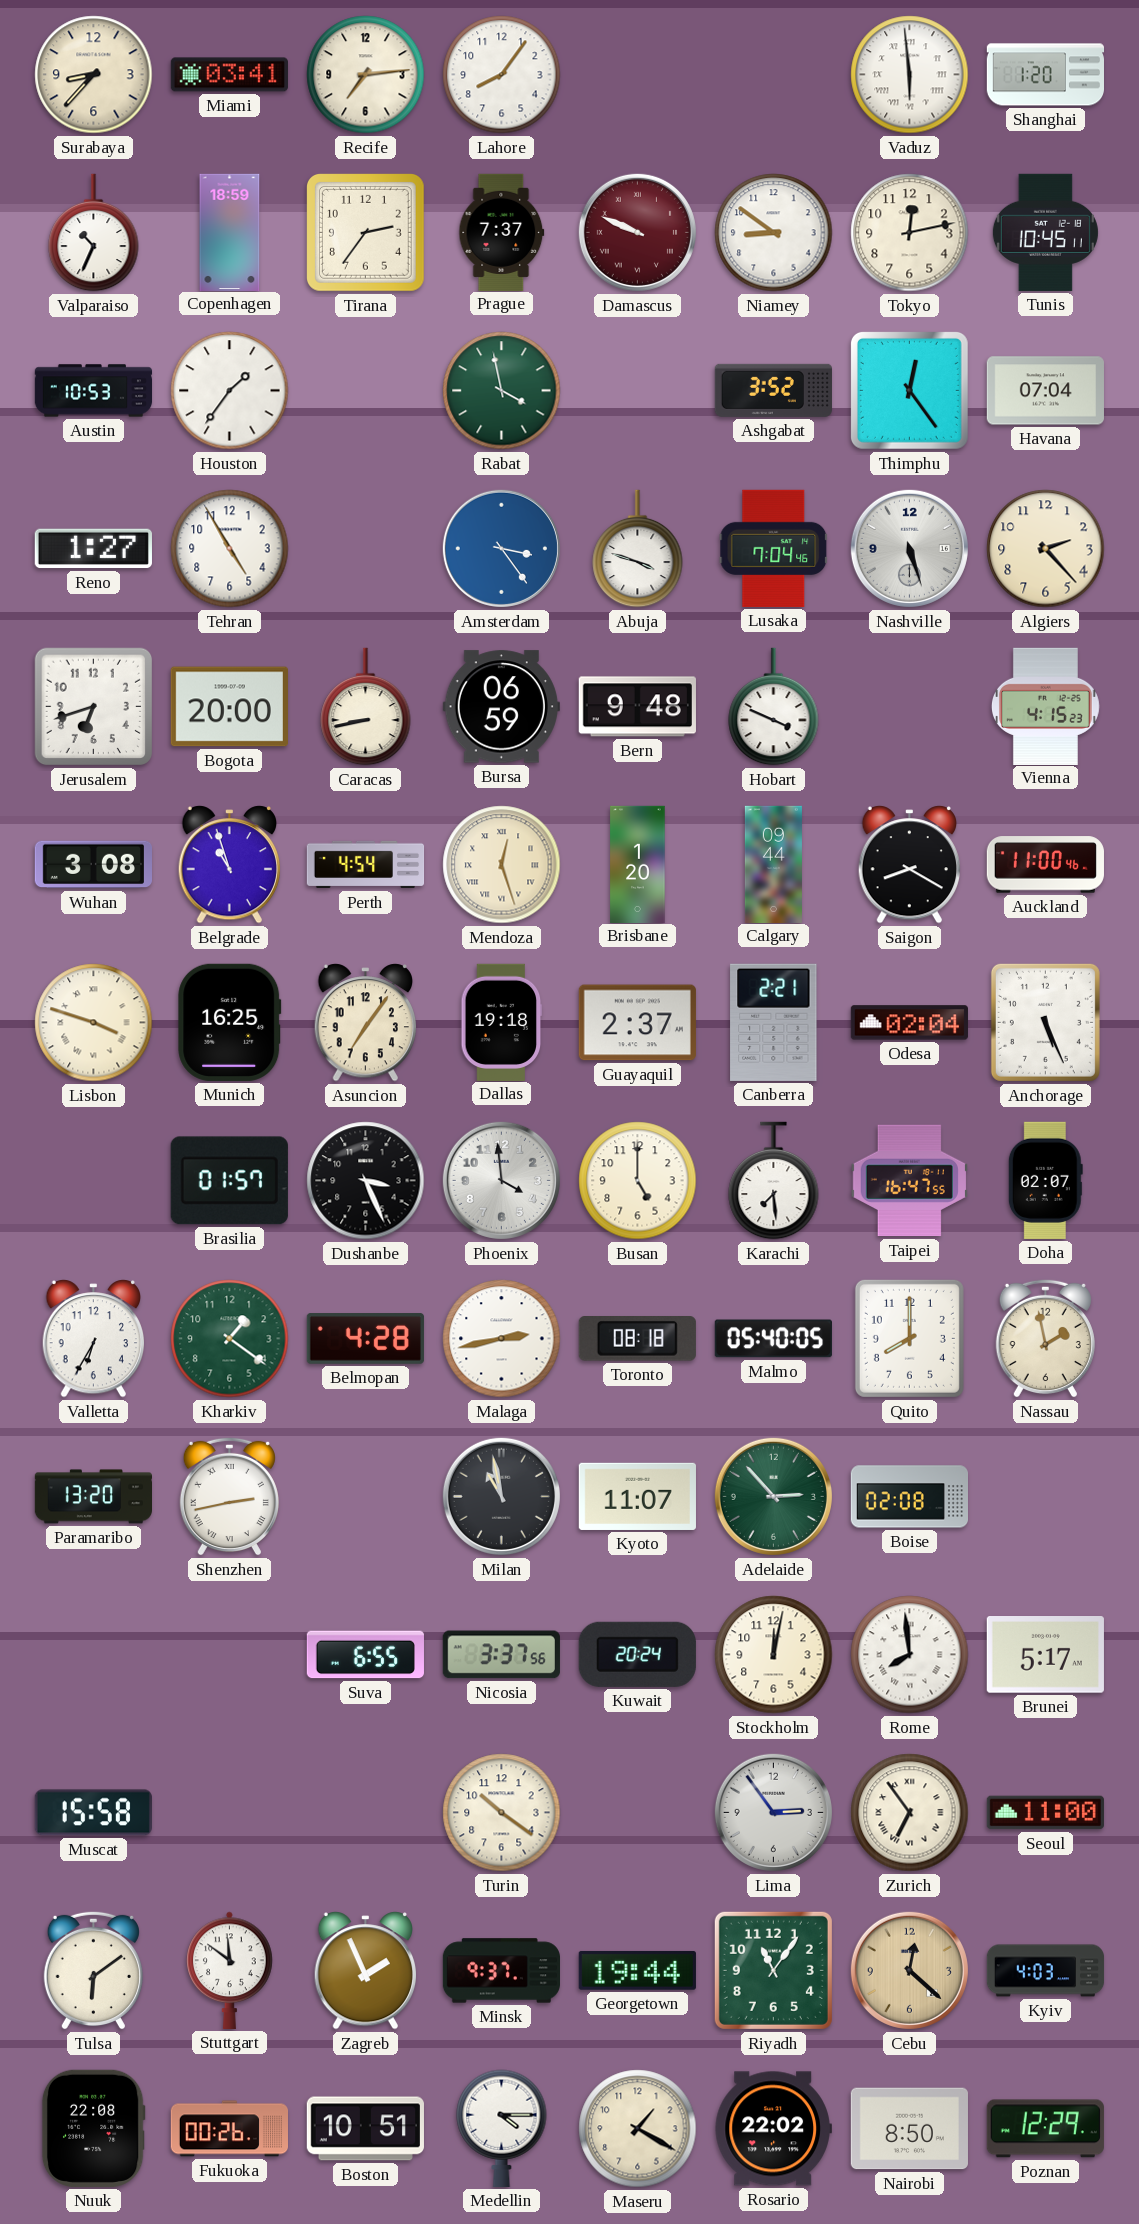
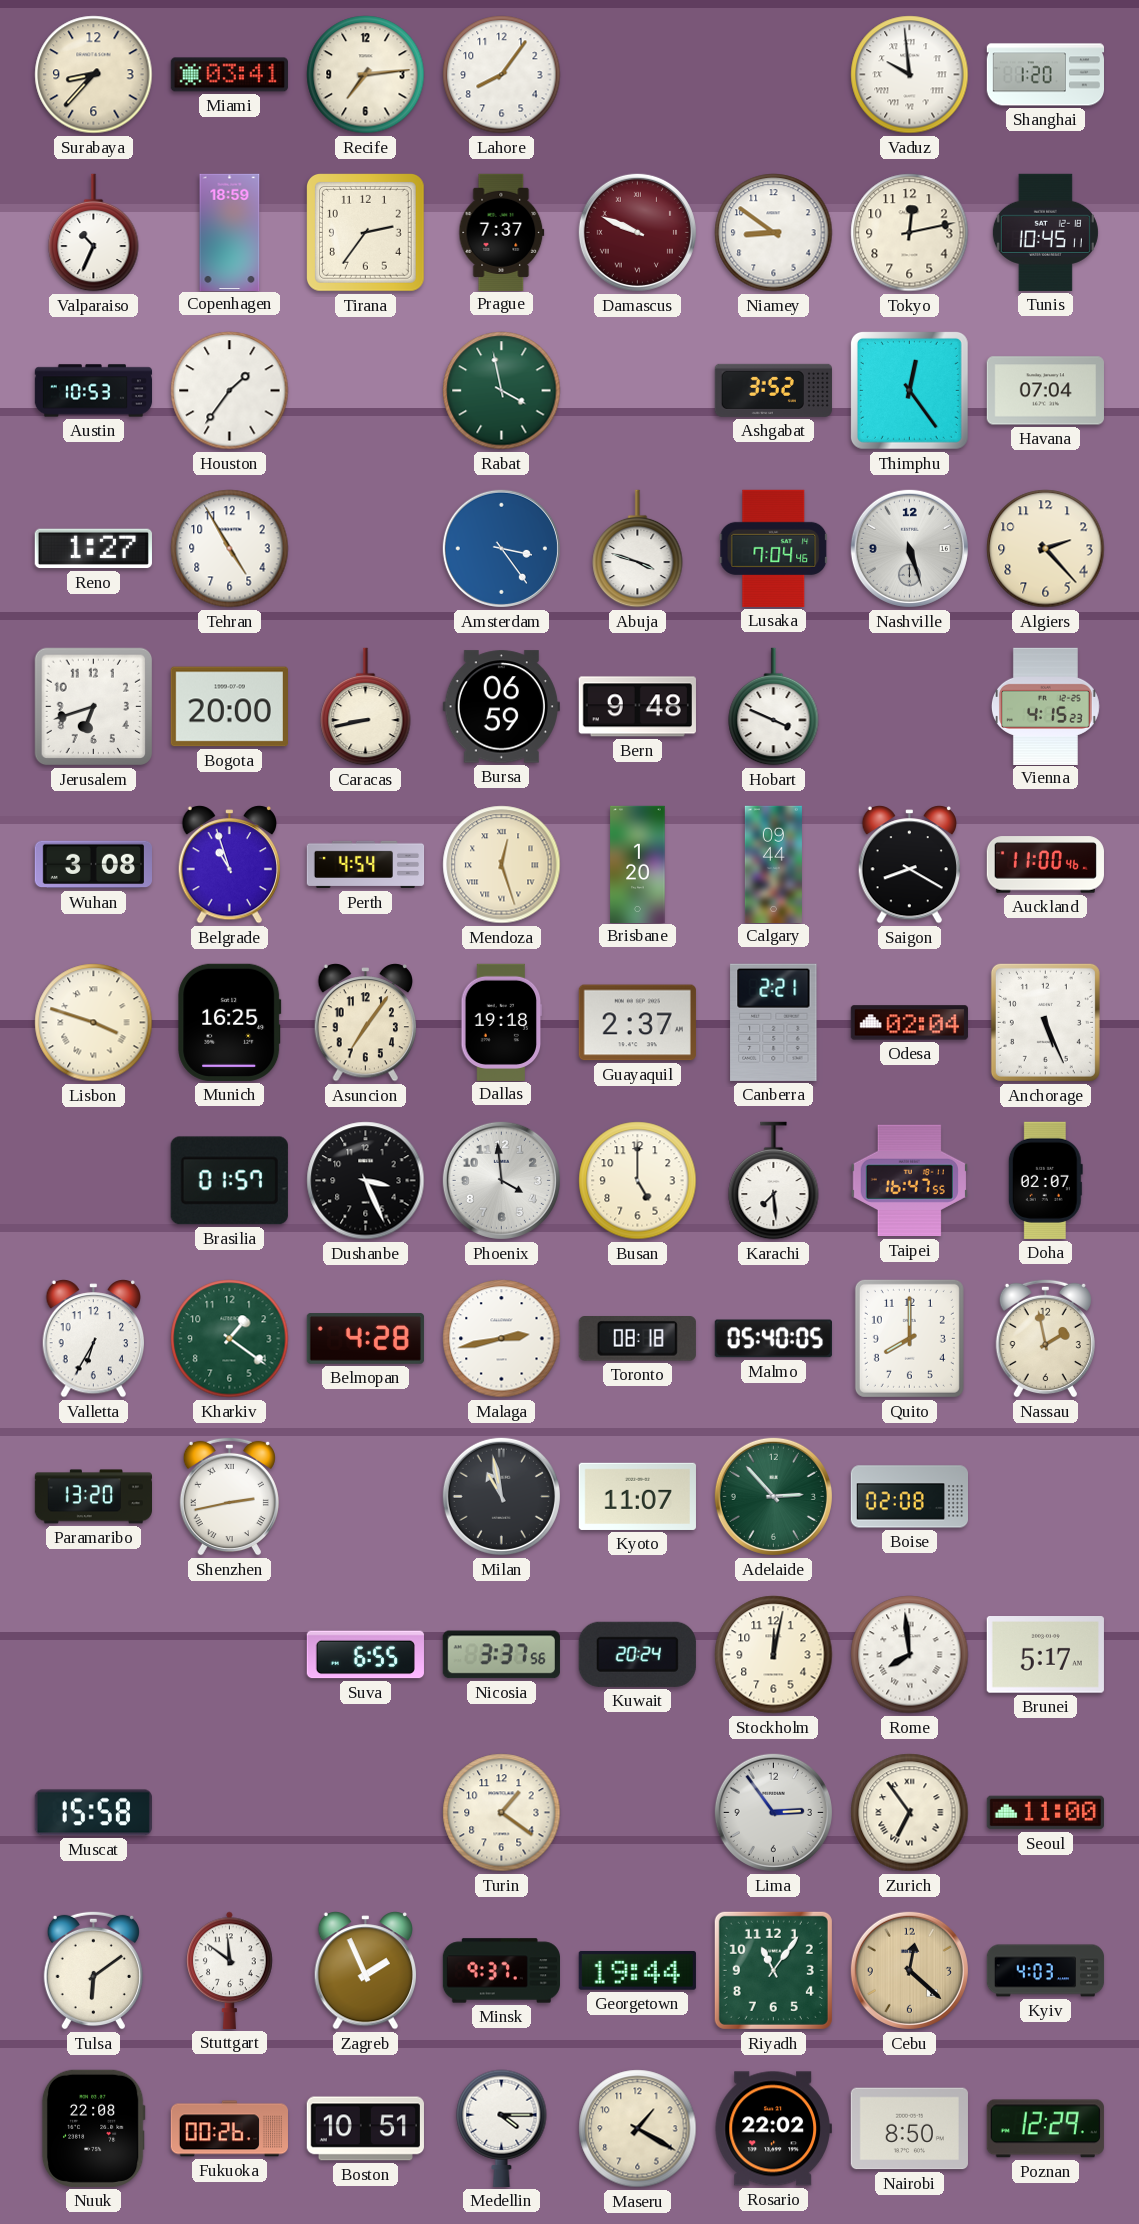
Vaduz: 5:59 -> 9:59 (910, 75)
Turin: 10:21 -> 1:21 (502, 1813)
